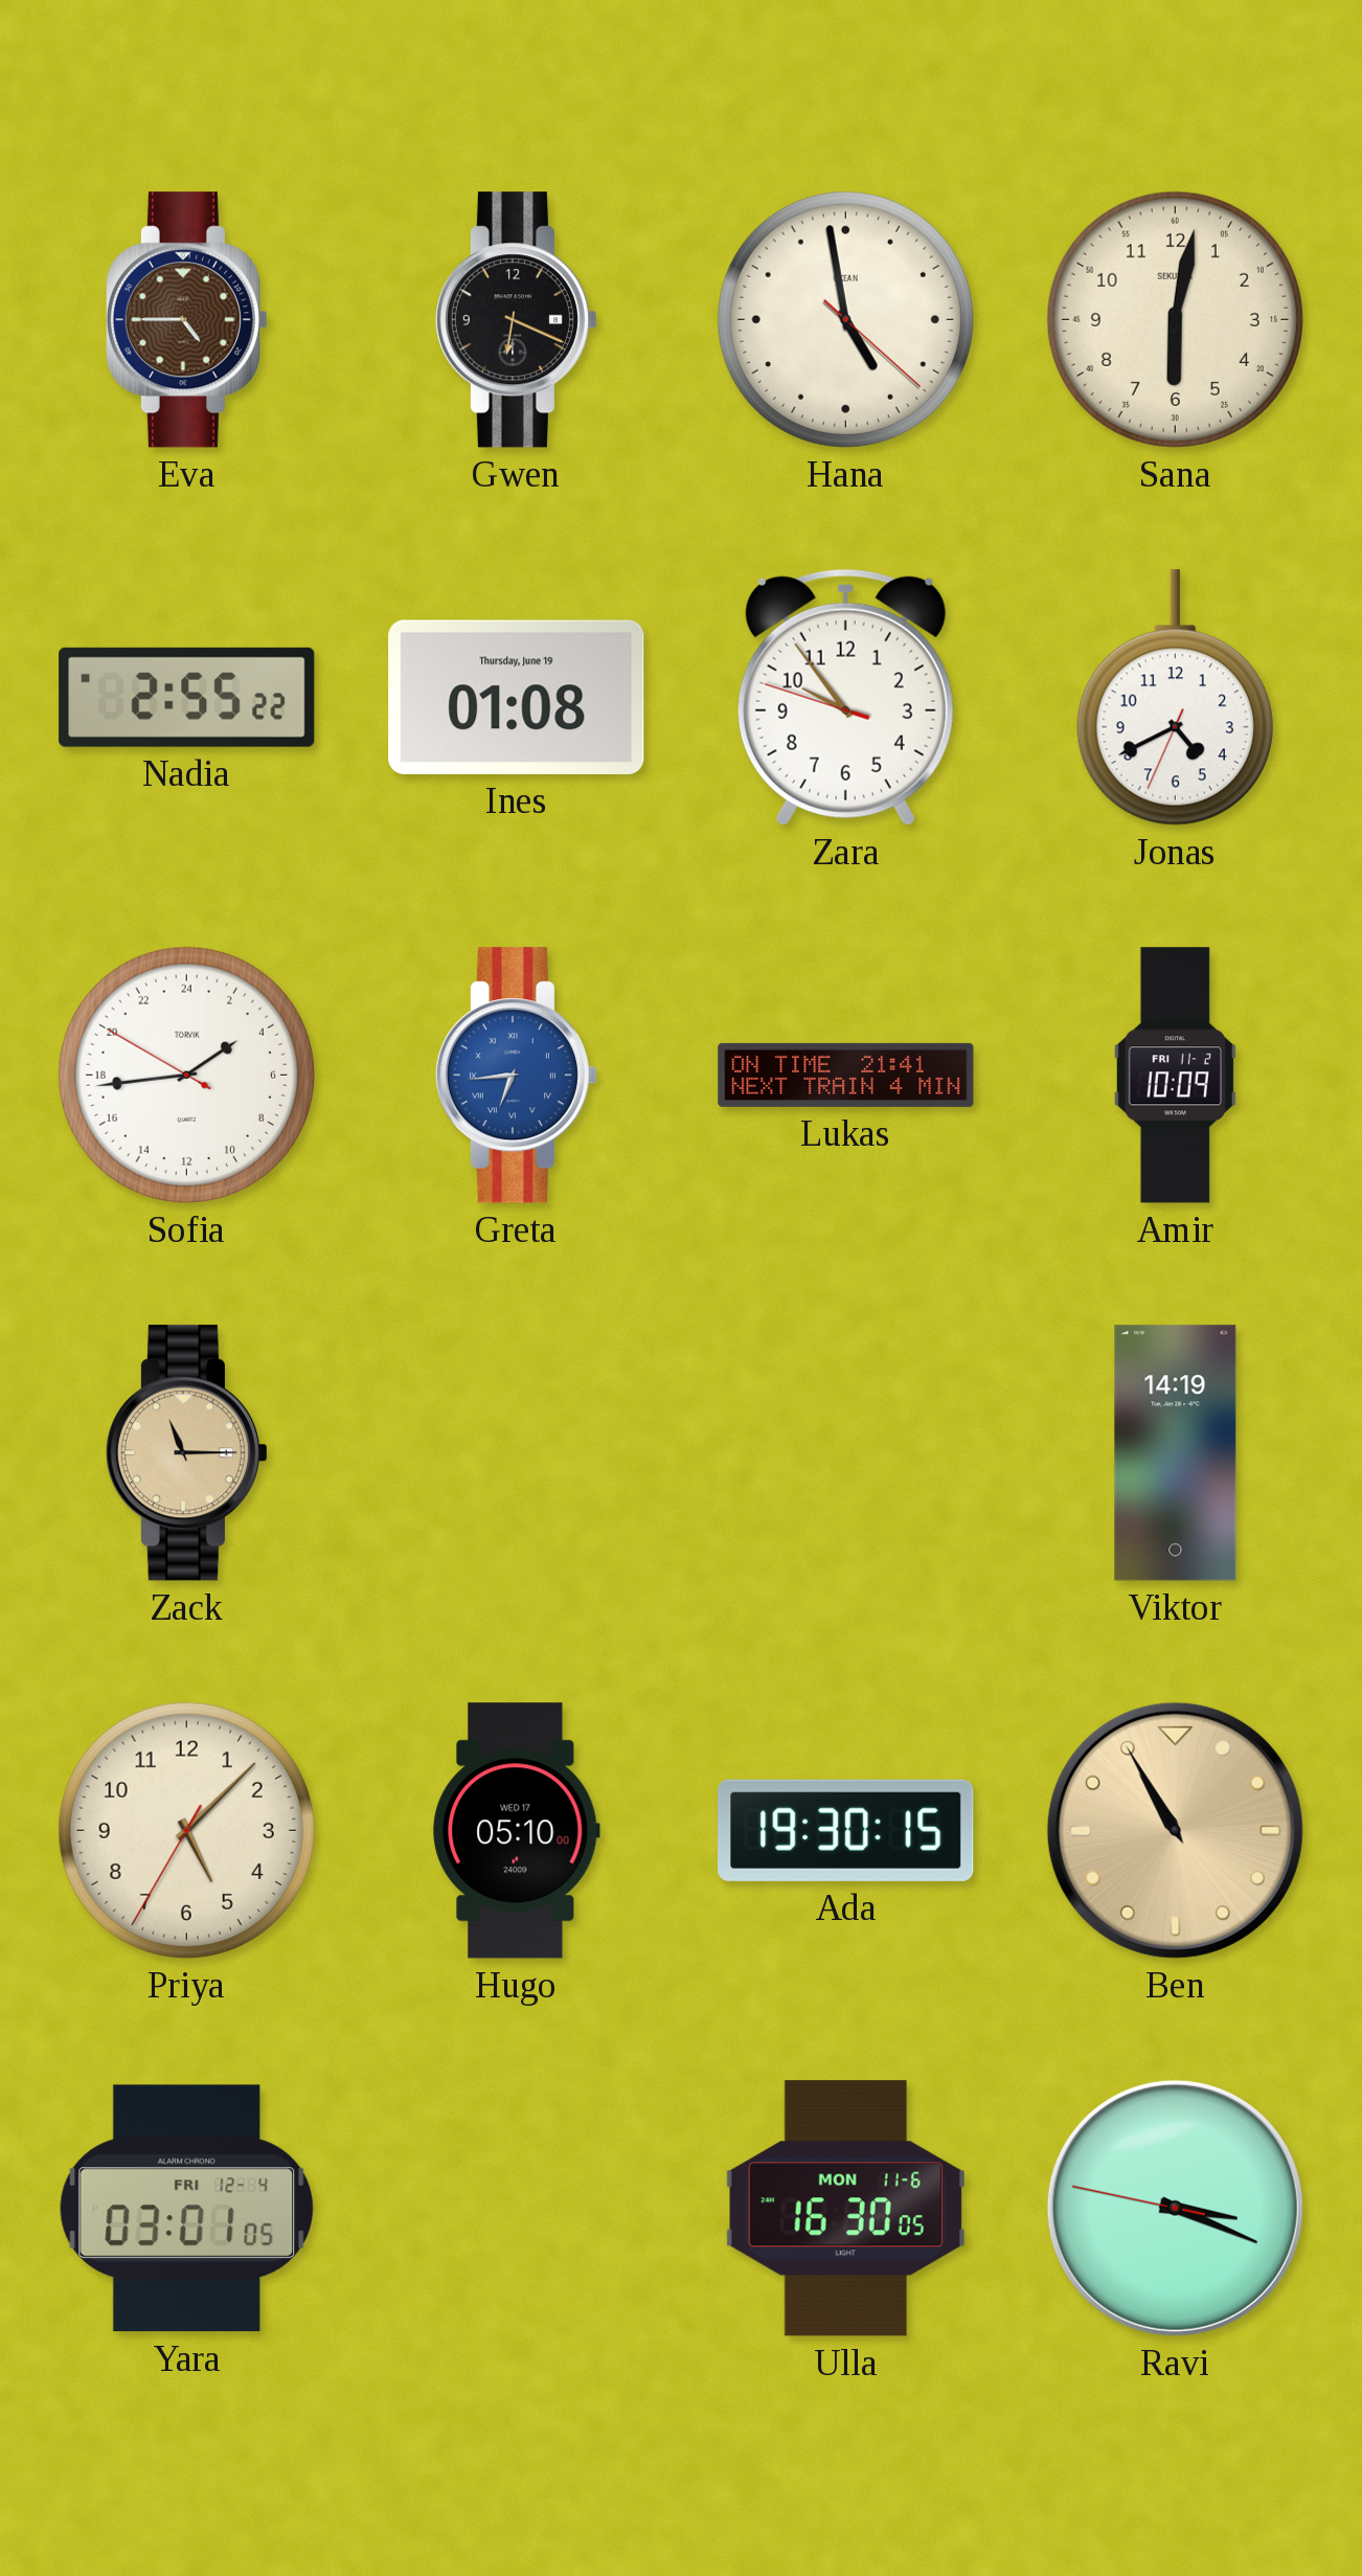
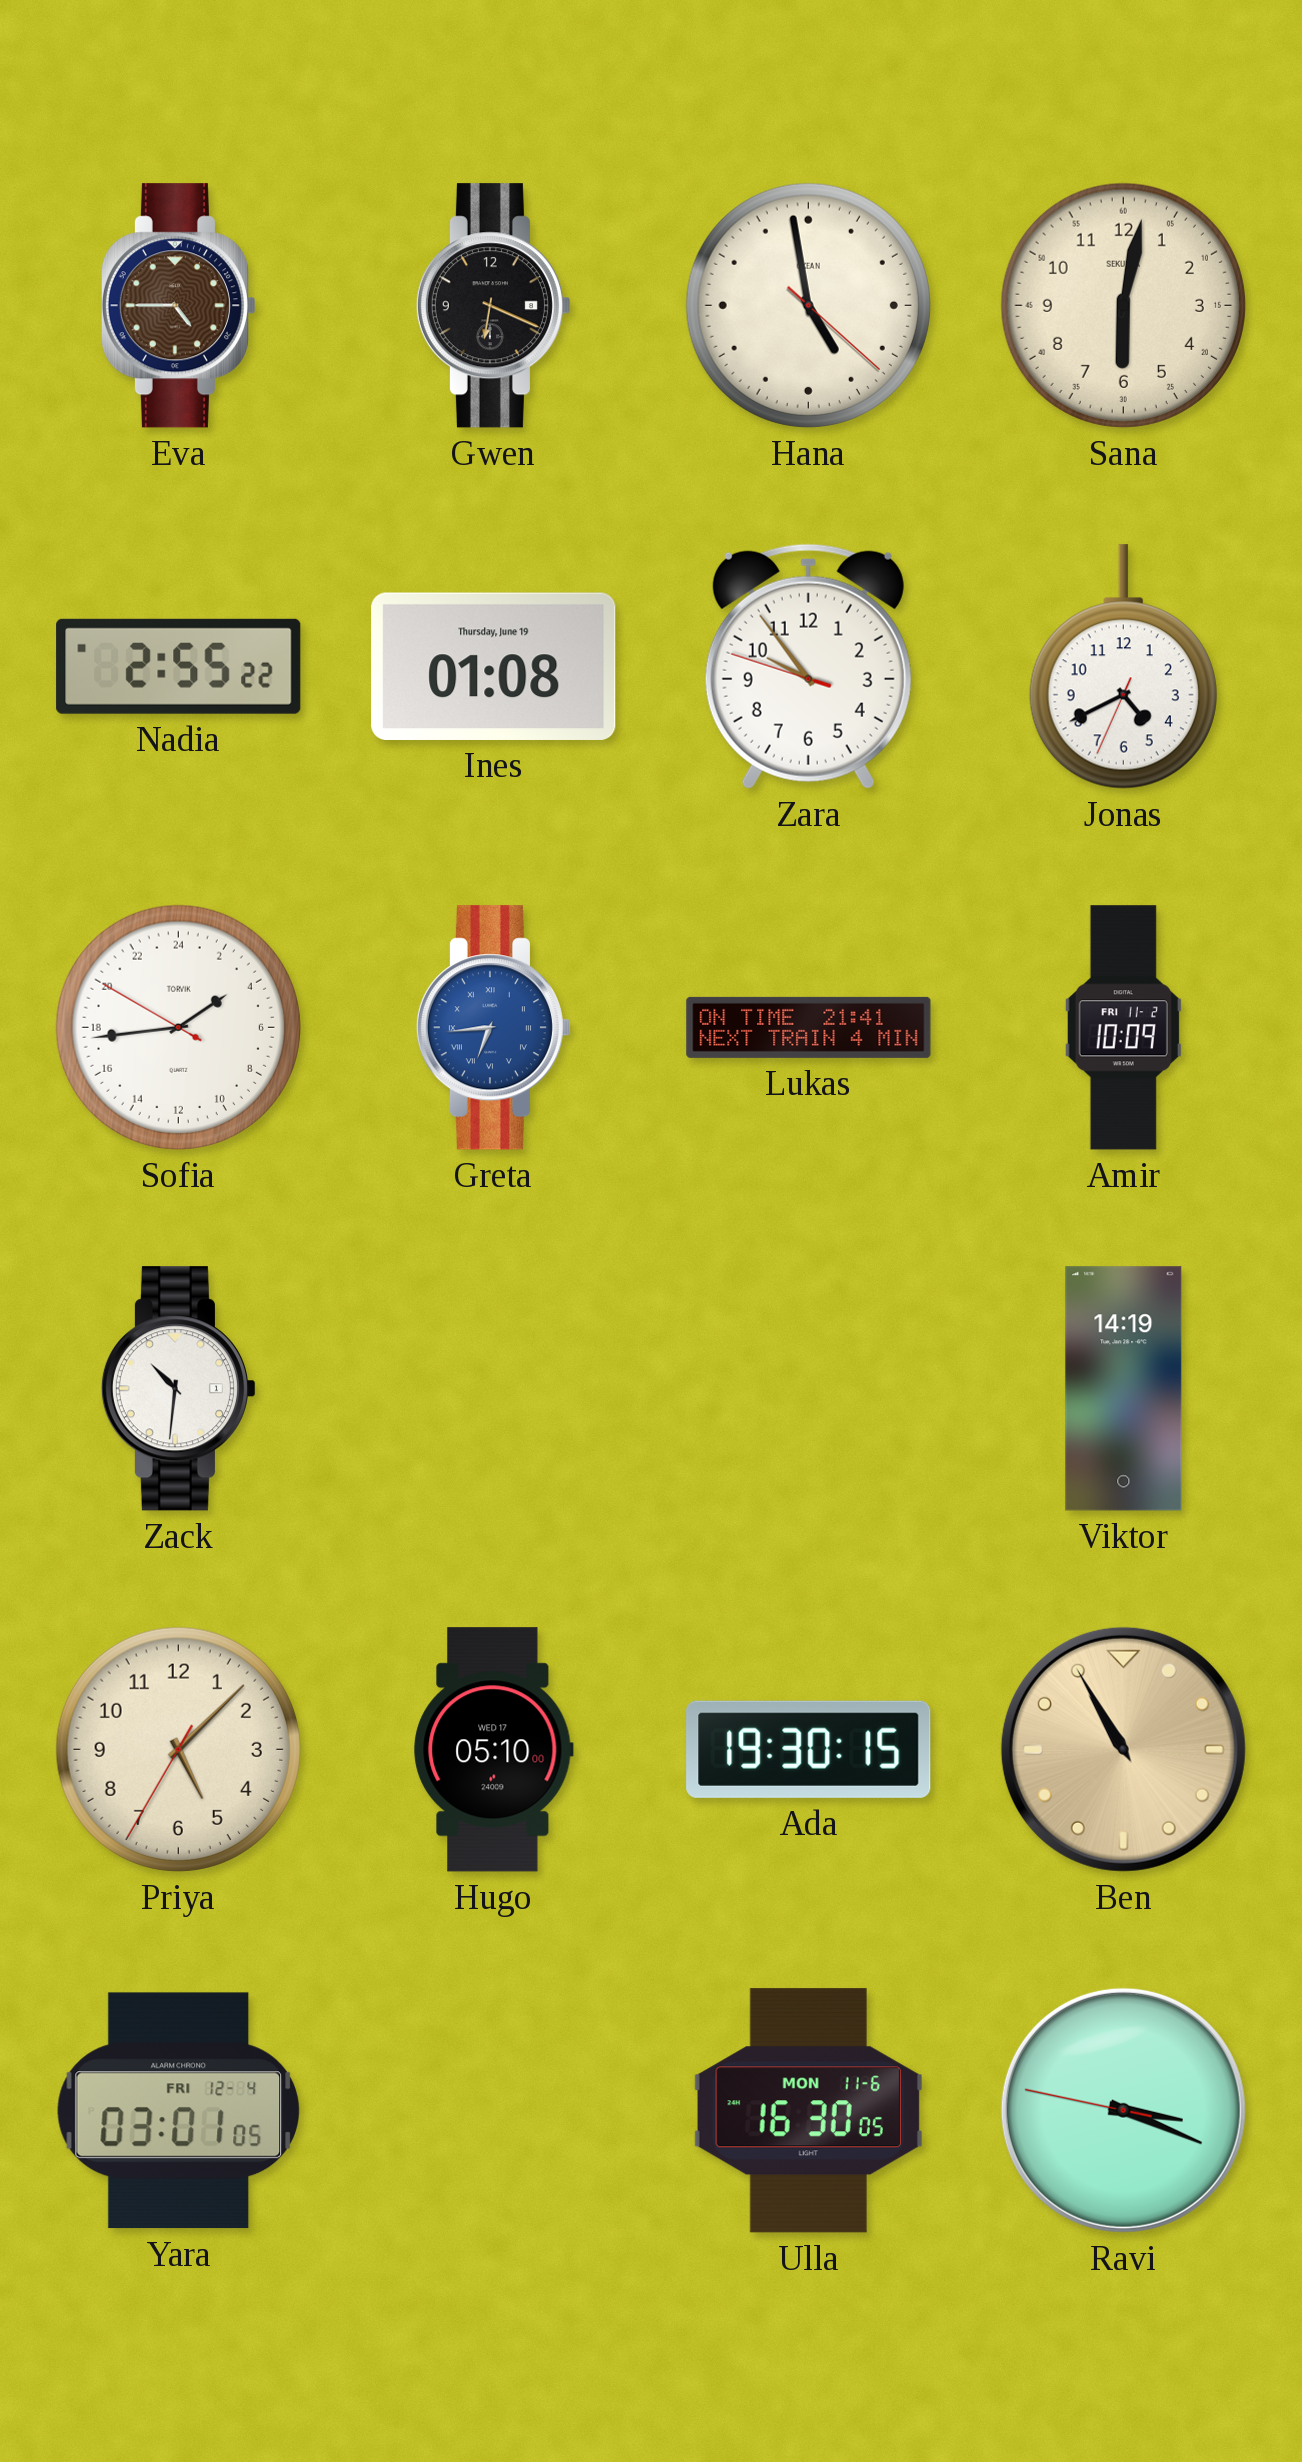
Zack: 11:15 -> 10:31 (178, 1389)
Zack dial: champagne -> white (178, 1389)
